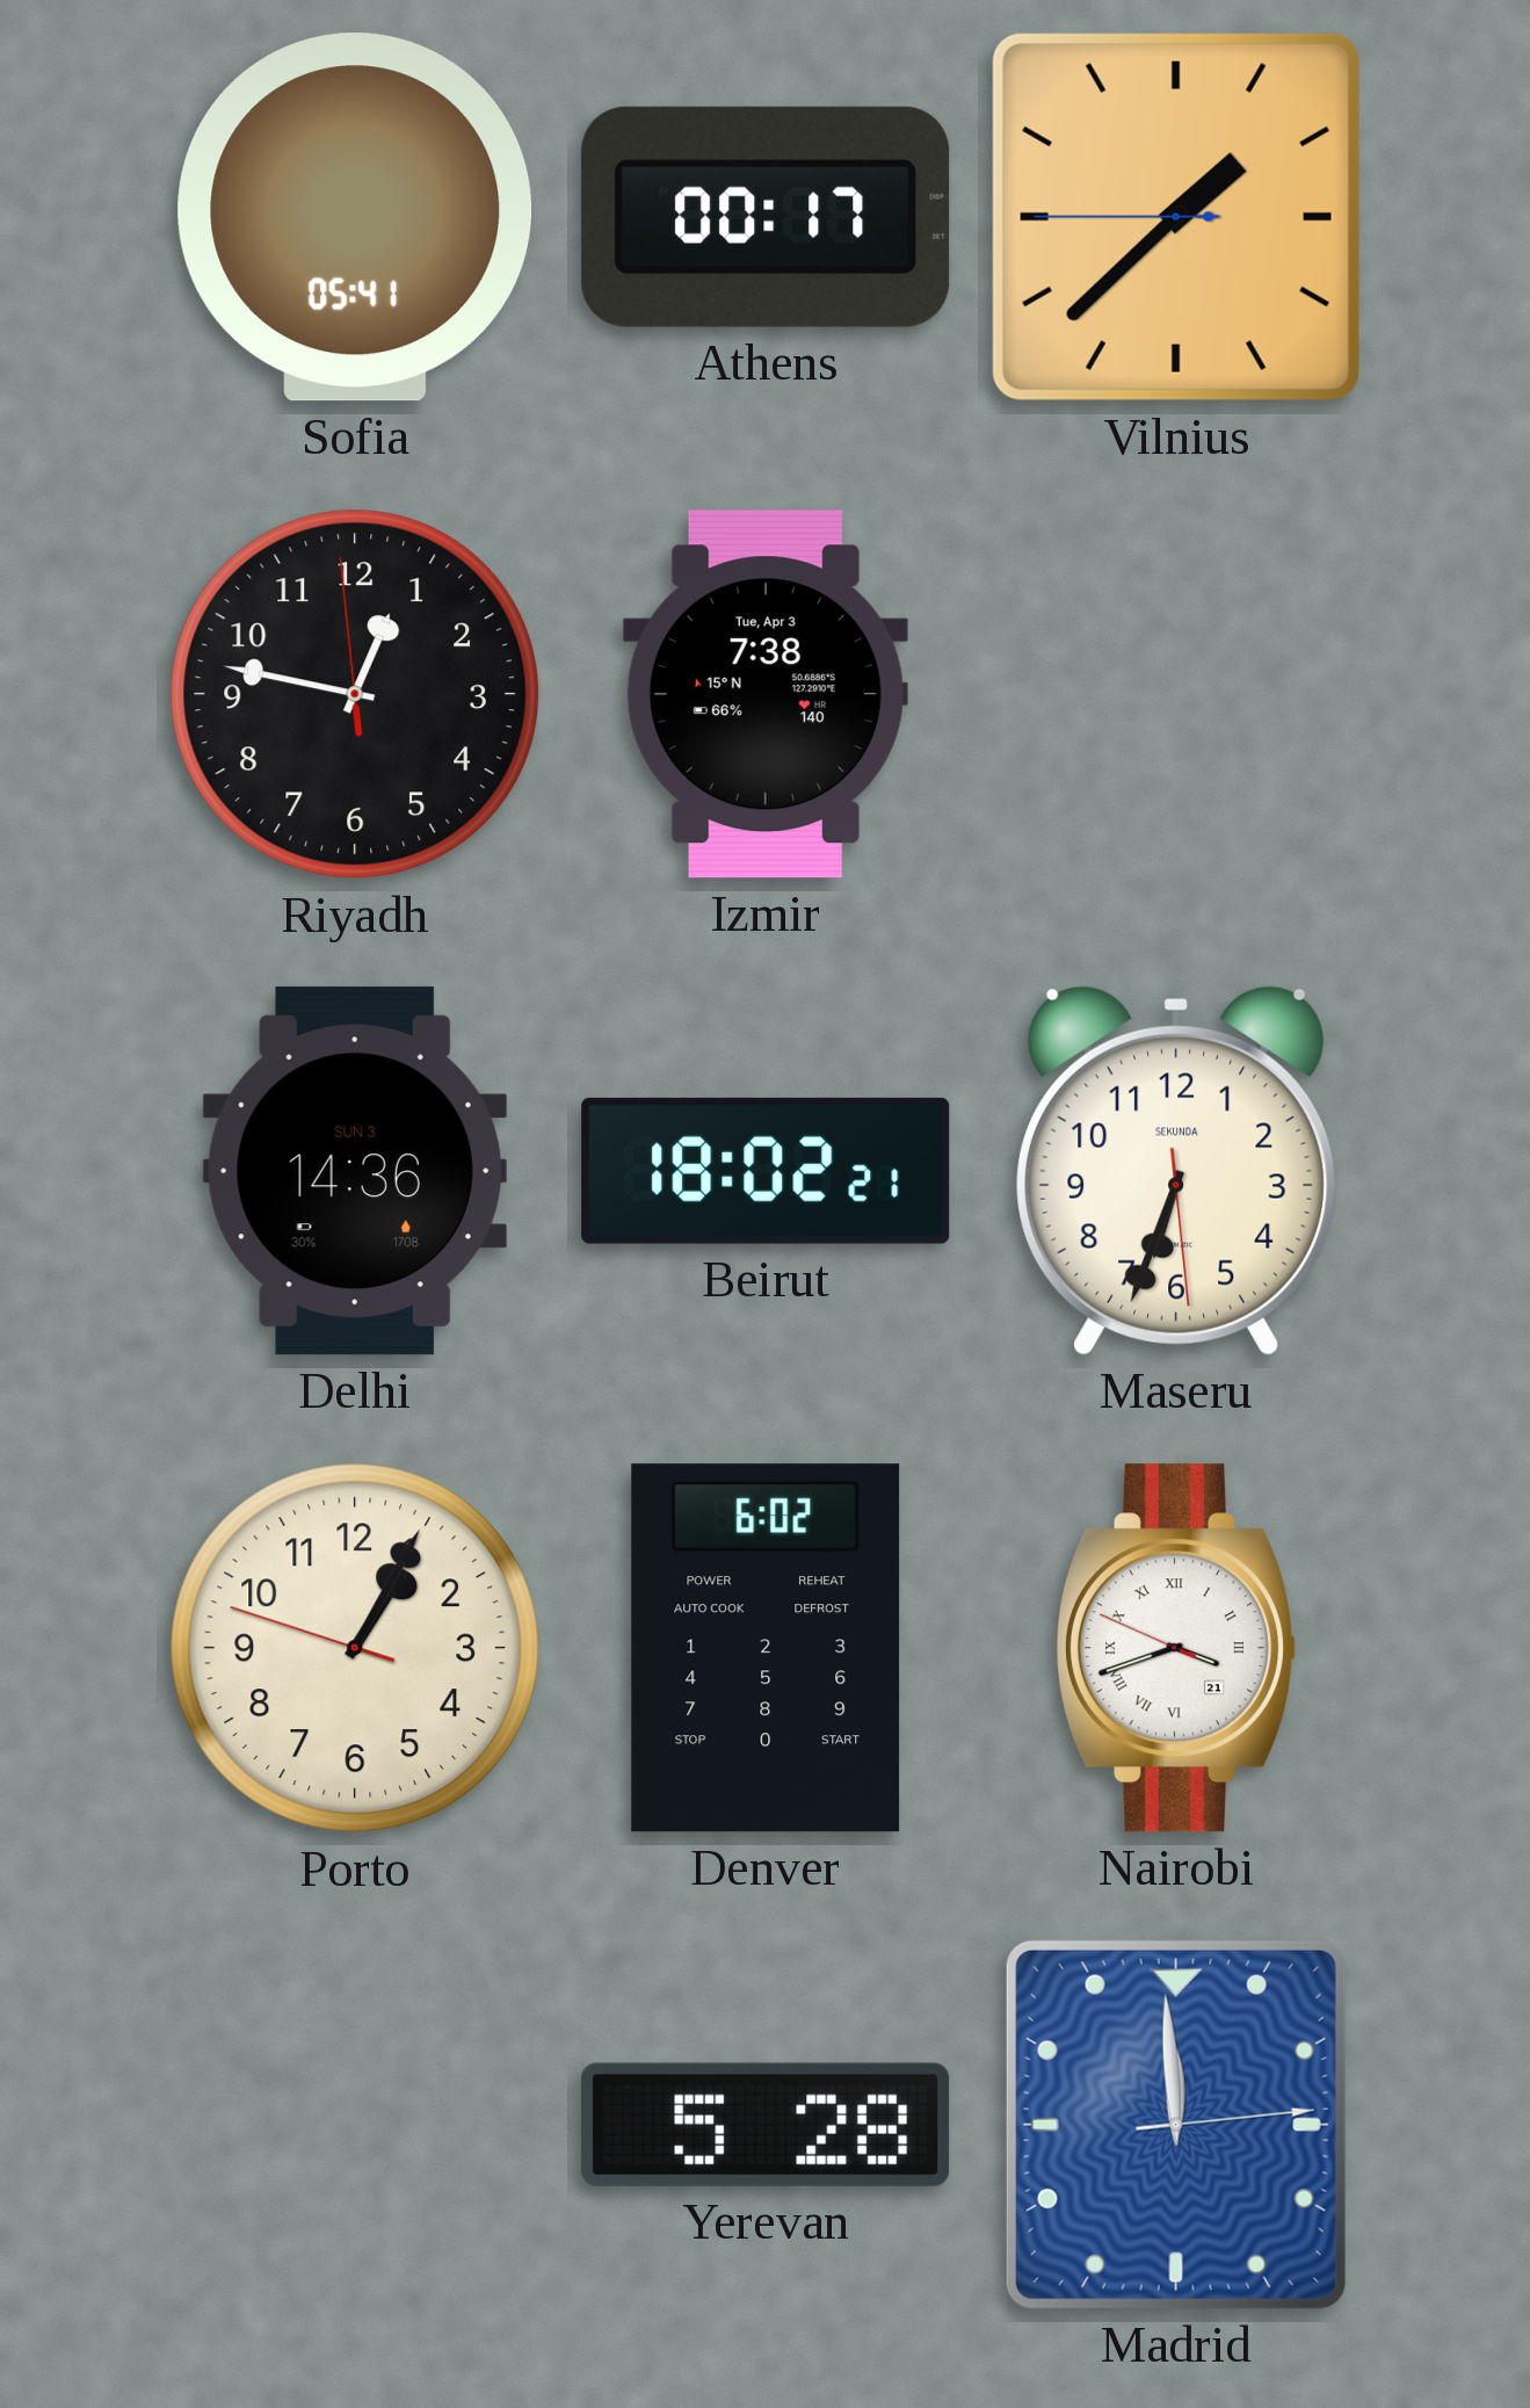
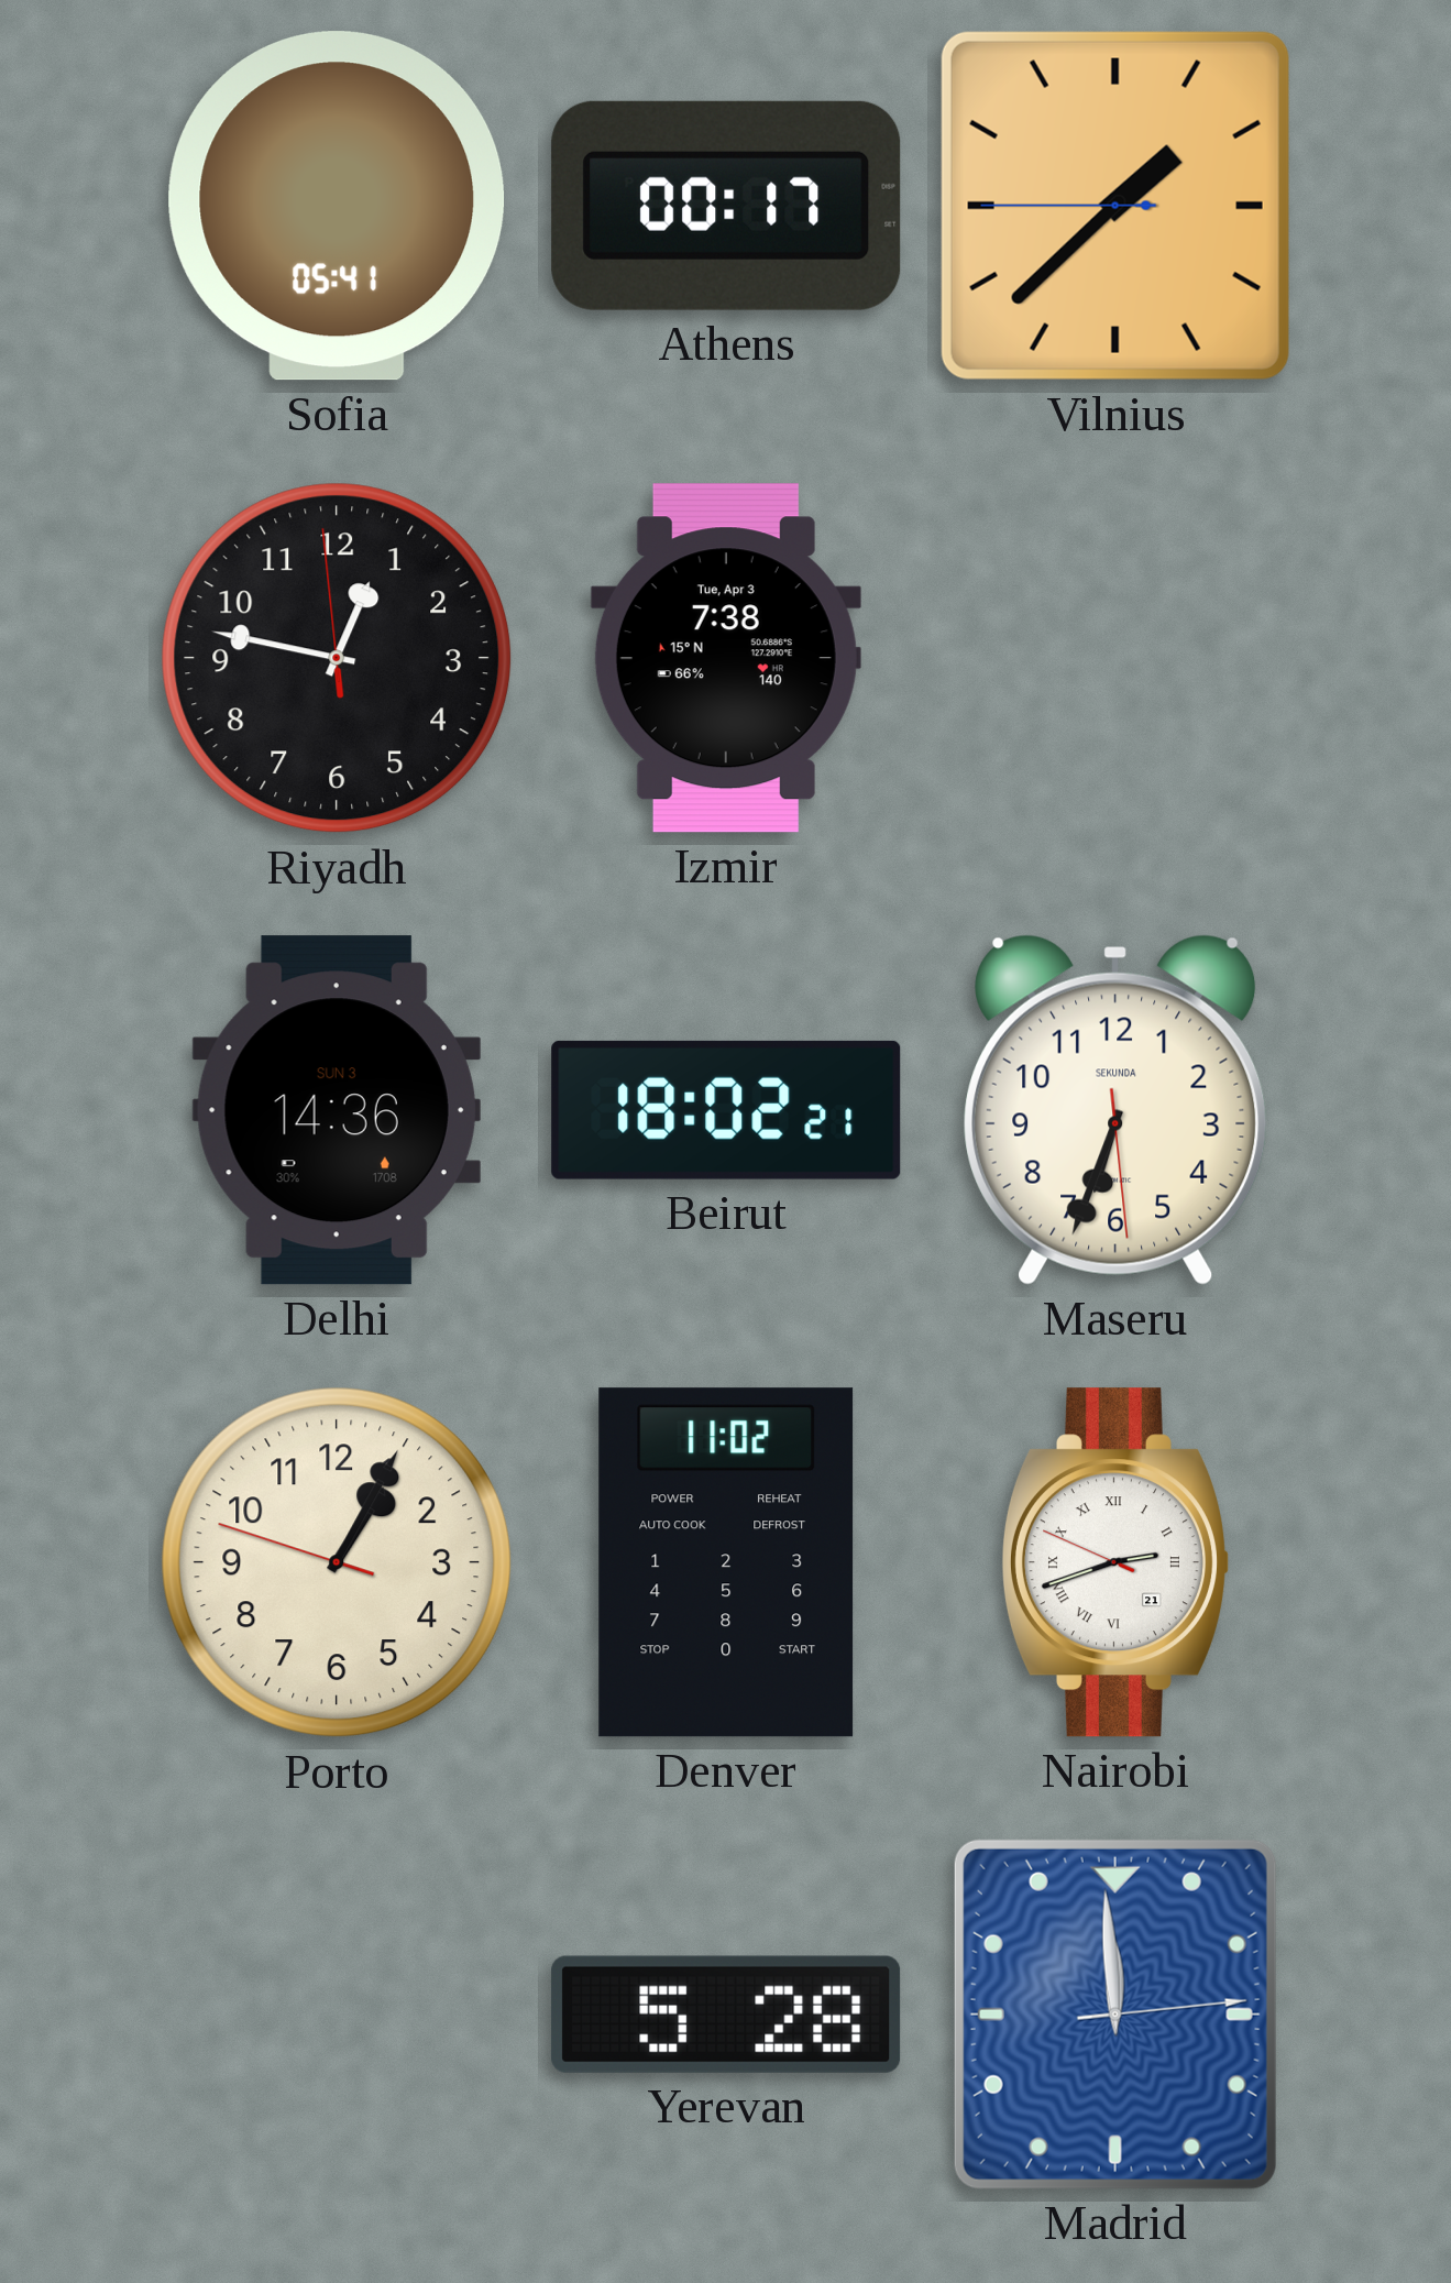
Denver: 6:02 -> 11:02 (726, 1562)
Nairobi: 3:41 -> 2:41 (1114, 1562)
